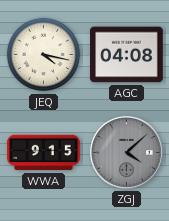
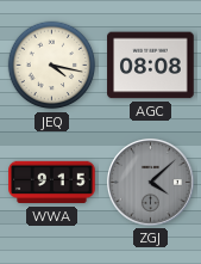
AGC: 04:08 -> 08:08 (151, 66)
